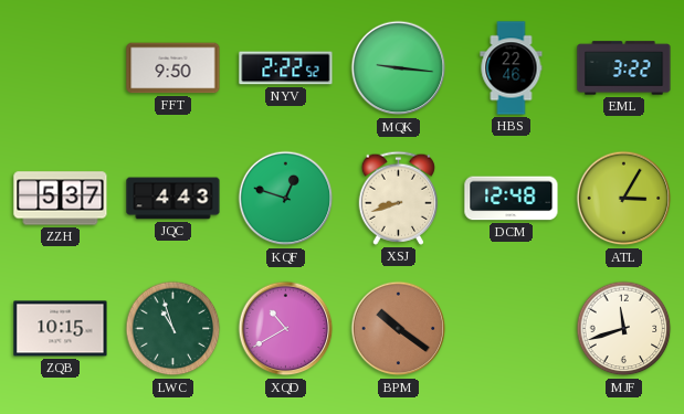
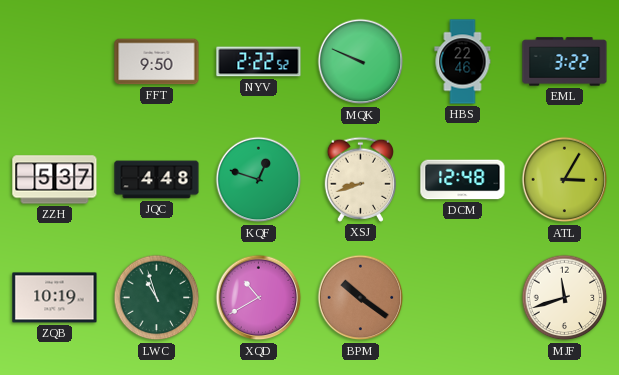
MQK: 9:16 -> 9:49 (361, 62)
JQC: 4:43 -> 4:48 (157, 180)
ZQB: 10:15 -> 10:19 (55, 298)
